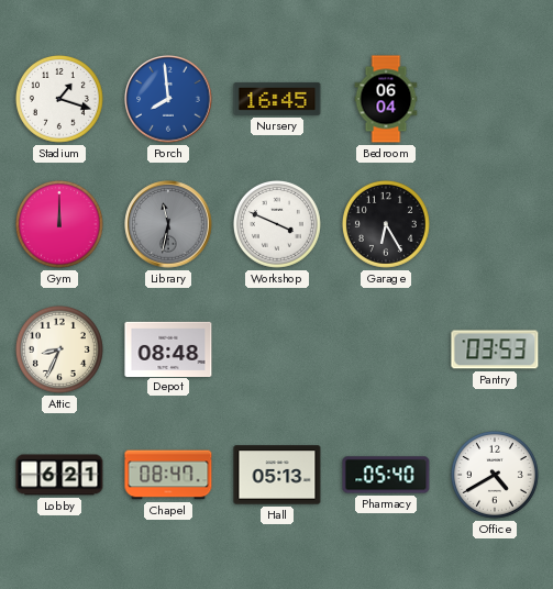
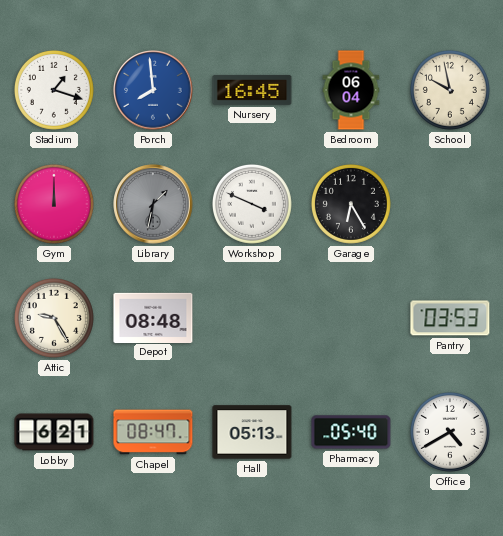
School: none -> 9:58 (450, 90)
Library: 11:32 -> 1:32 (153, 204)
Attic: 8:34 -> 9:25 (54, 318)
